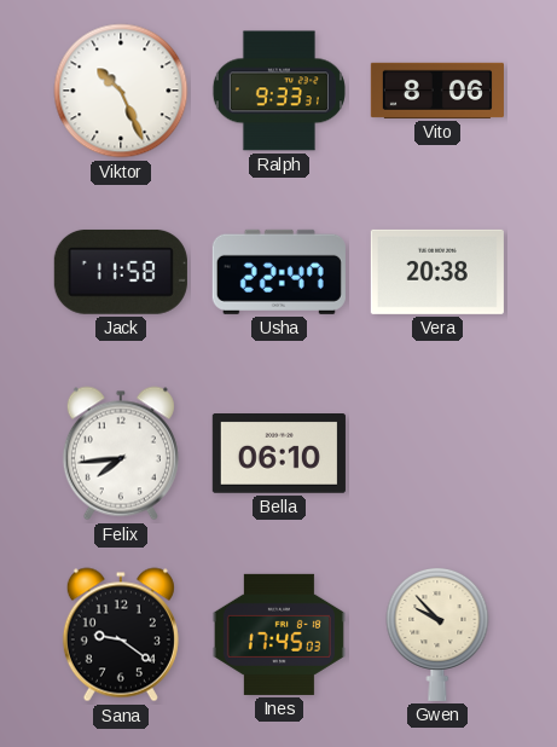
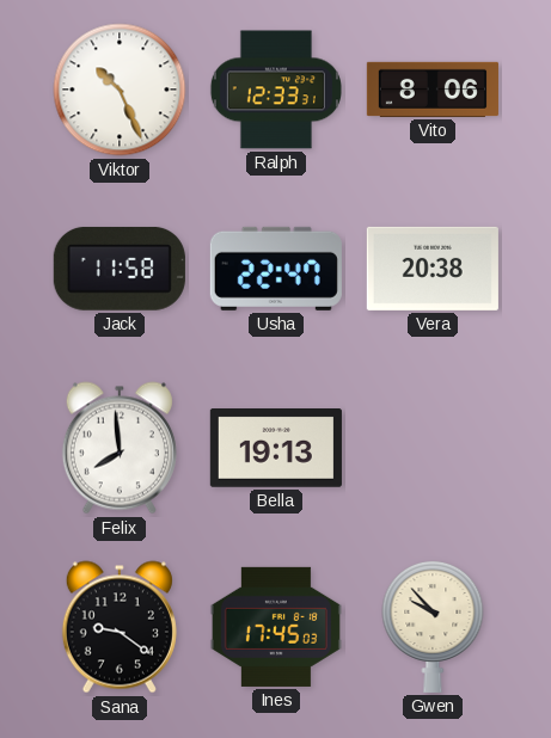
Ralph: 9:33 -> 12:33 (276, 90)
Felix: 7:44 -> 7:59 (120, 448)
Bella: 06:10 -> 19:13 (276, 449)
